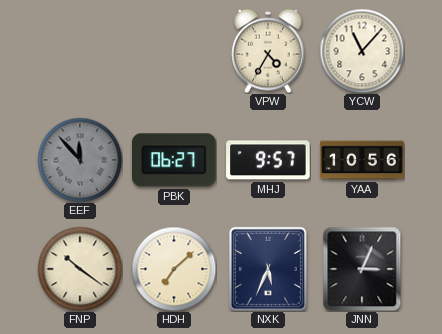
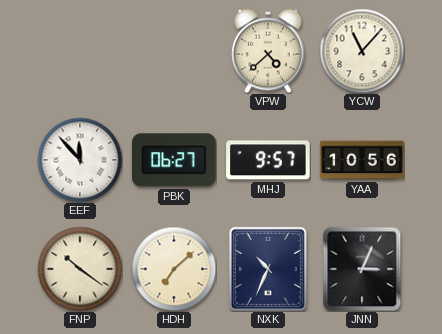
VPW: 4:35 -> 4:38 (268, 51)
EEF dial: grey -> white (80, 160)
NXK: 5:34 -> 10:34 (268, 269)
